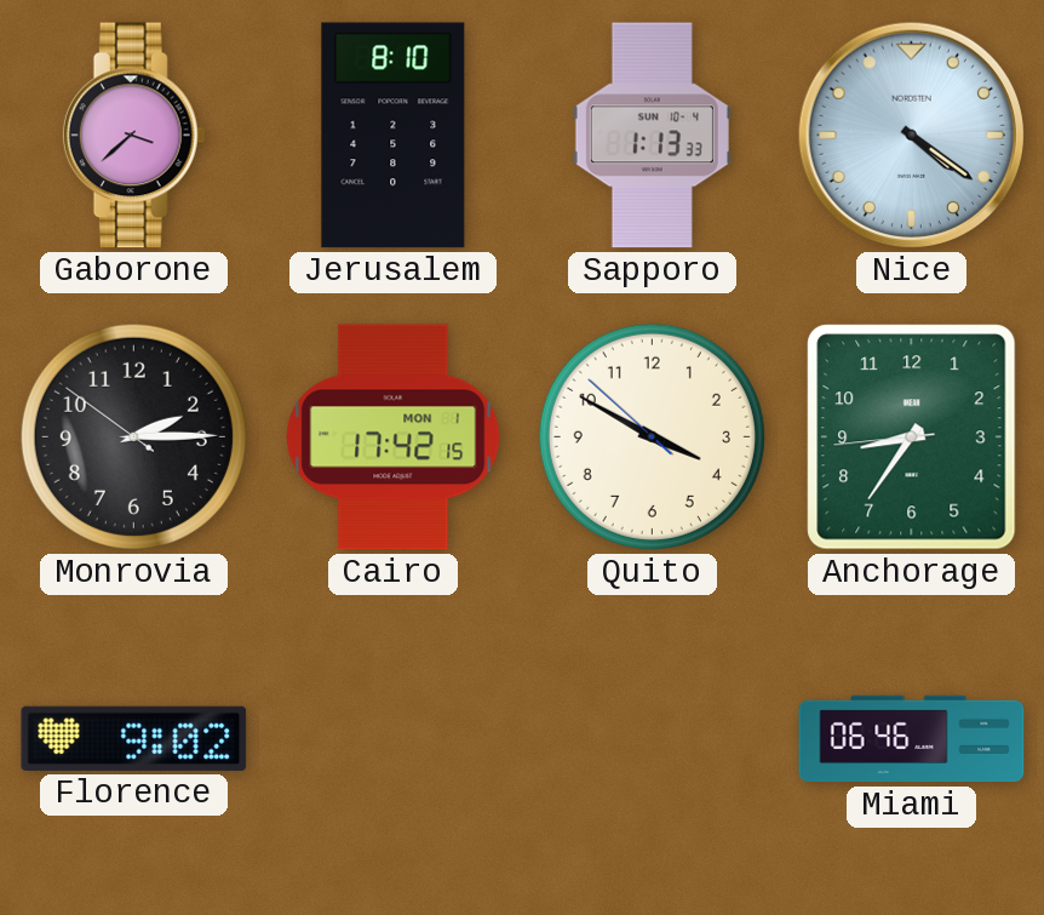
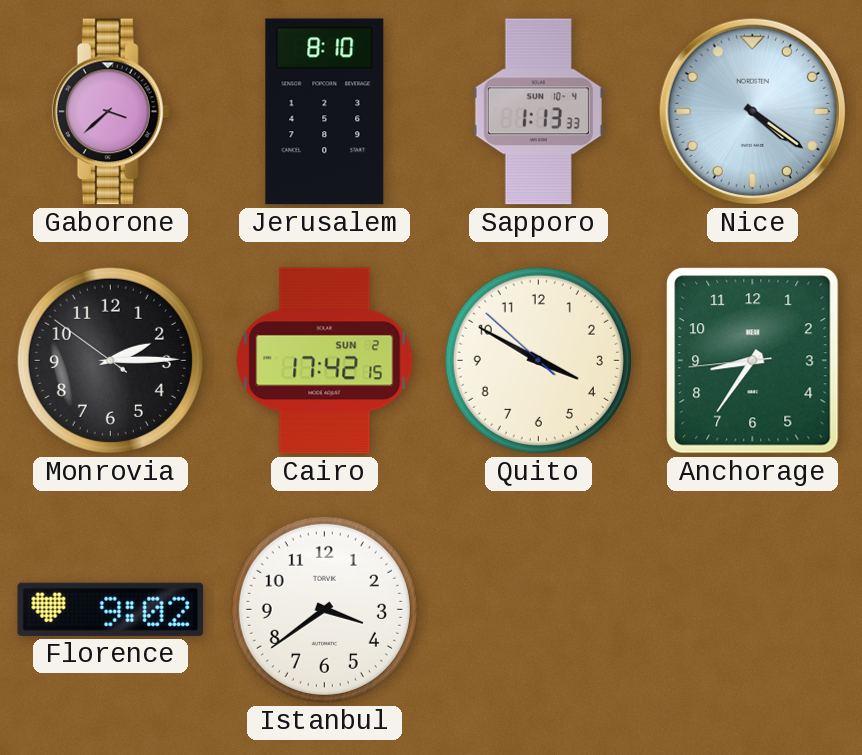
Cairo date: MON 1 -> SUN 2 (325, 361)
Istanbul: none -> 3:39 (324, 609)
Miami: 06:46 -> none (912, 739)
